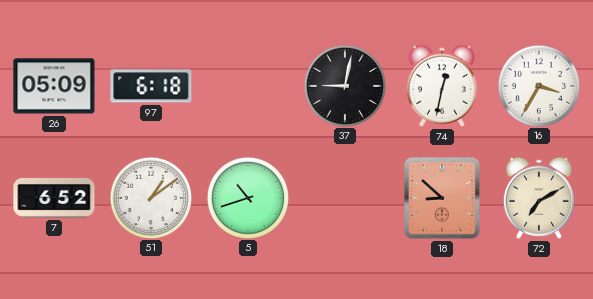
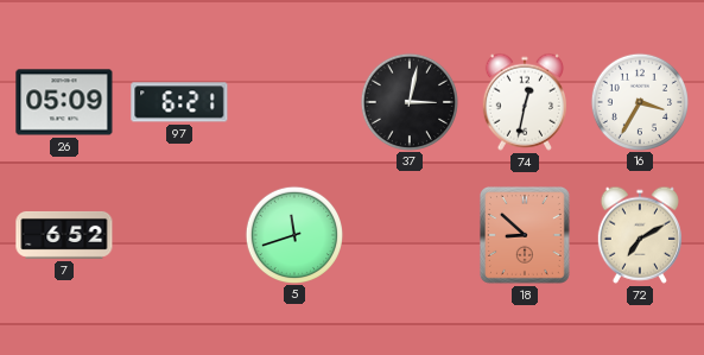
97: 6:18 -> 6:21 (179, 102)
37: 9:02 -> 3:02 (408, 101)
51: 1:09 -> none (150, 197)
5: 10:42 -> 11:42 (293, 234)
